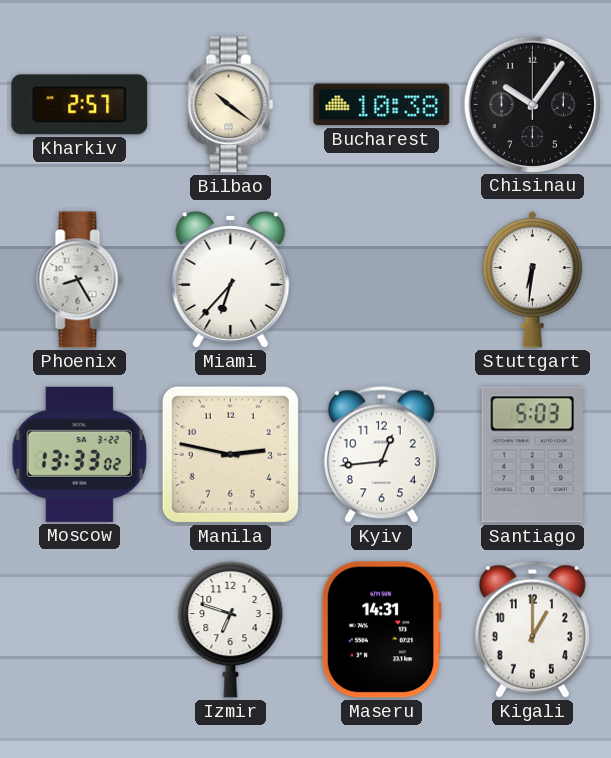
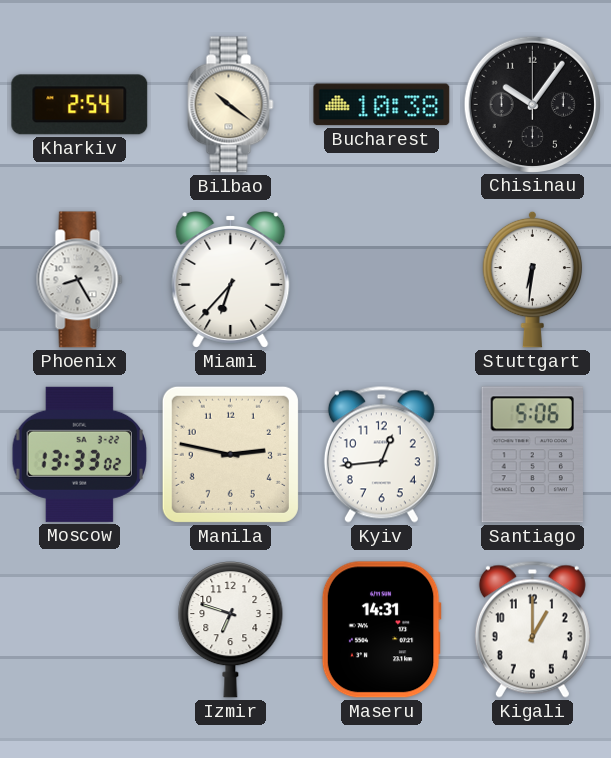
Kharkiv: 2:57 -> 2:54 (80, 105)
Santiago: 5:03 -> 5:06 (532, 455)
